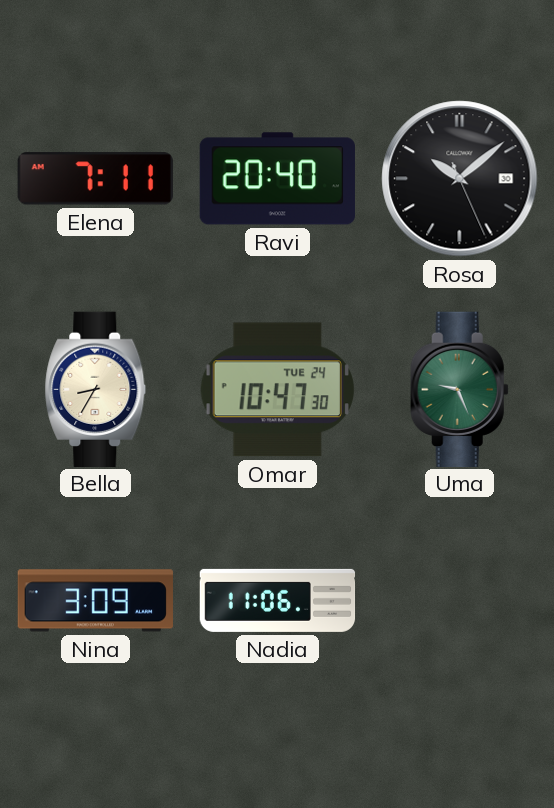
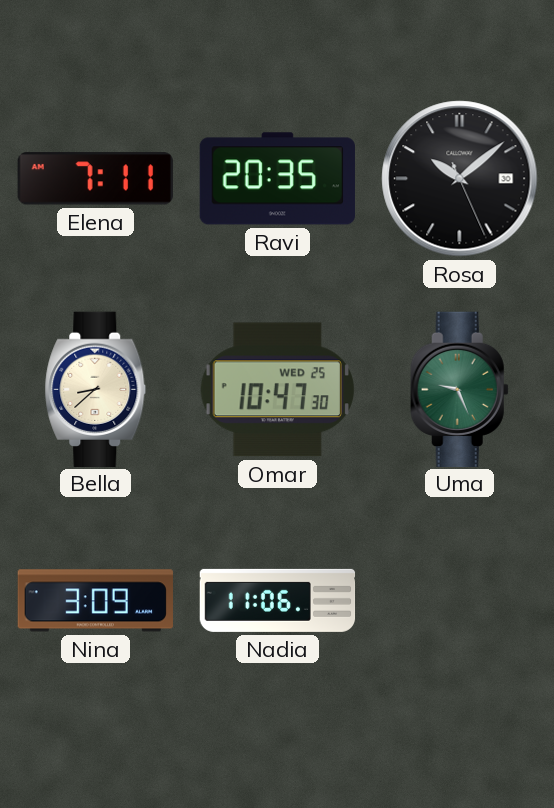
Ravi: 20:40 -> 20:35 (277, 179)
Bella: 8:35 -> 8:38 (96, 389)
Omar date: TUE 24 -> WED 25 (277, 390)
